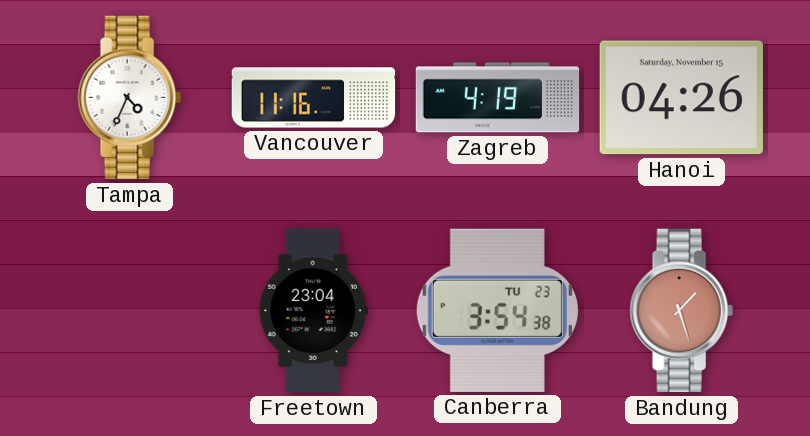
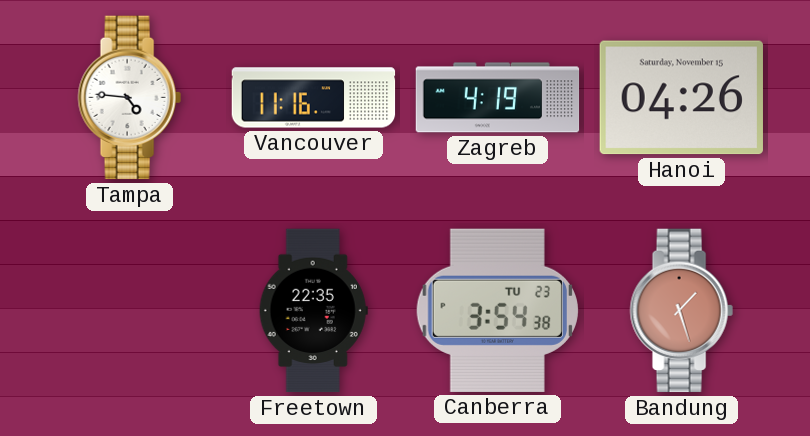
Tampa: 4:34 -> 4:46 (129, 98)
Freetown: 23:04 -> 22:35 (313, 311)
